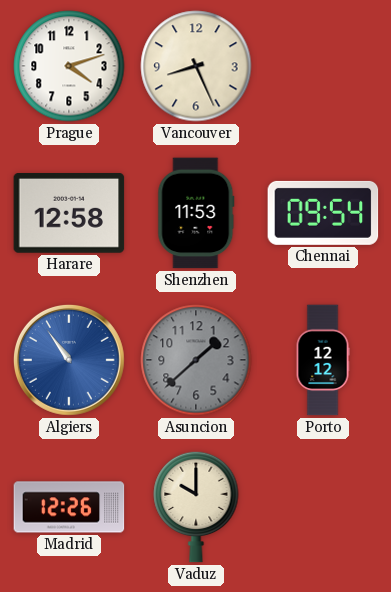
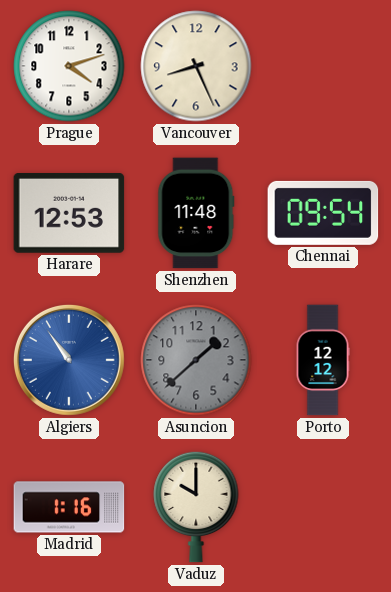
Harare: 12:58 -> 12:53 (69, 214)
Shenzhen: 11:53 -> 11:48 (196, 213)
Madrid: 12:26 -> 1:16 (69, 507)
